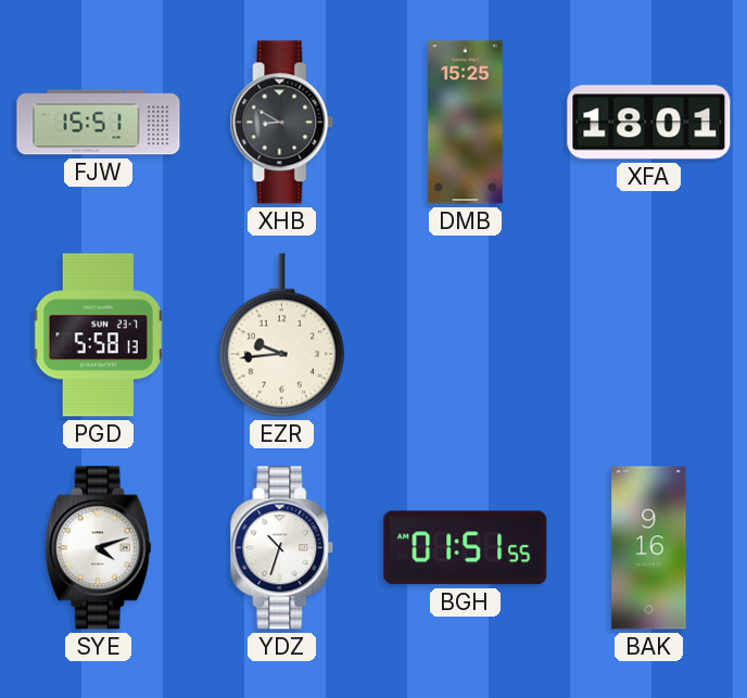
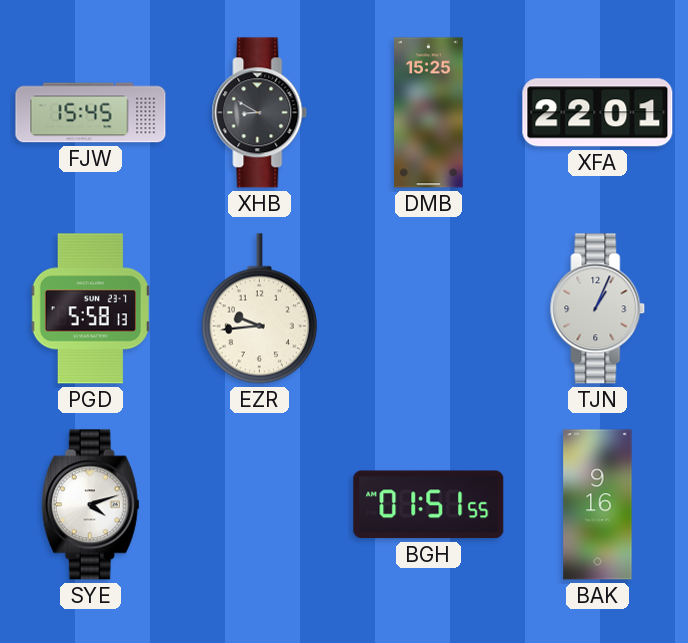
FJW: 15:51 -> 15:45 (91, 113)
XFA: 18:01 -> 22:01 (598, 113)
TJN: none -> 1:04 (598, 309)
YDZ: 10:33 -> none (282, 548)
